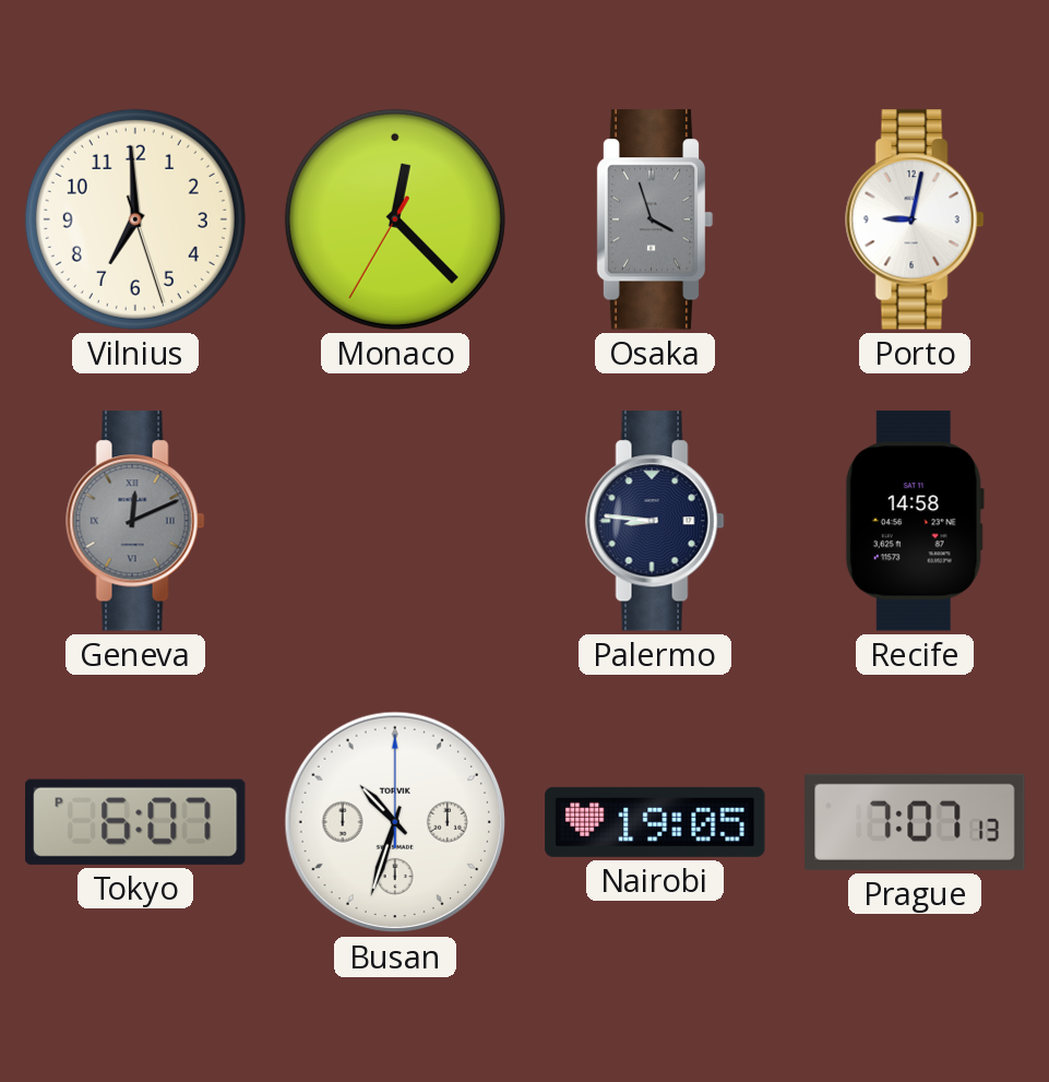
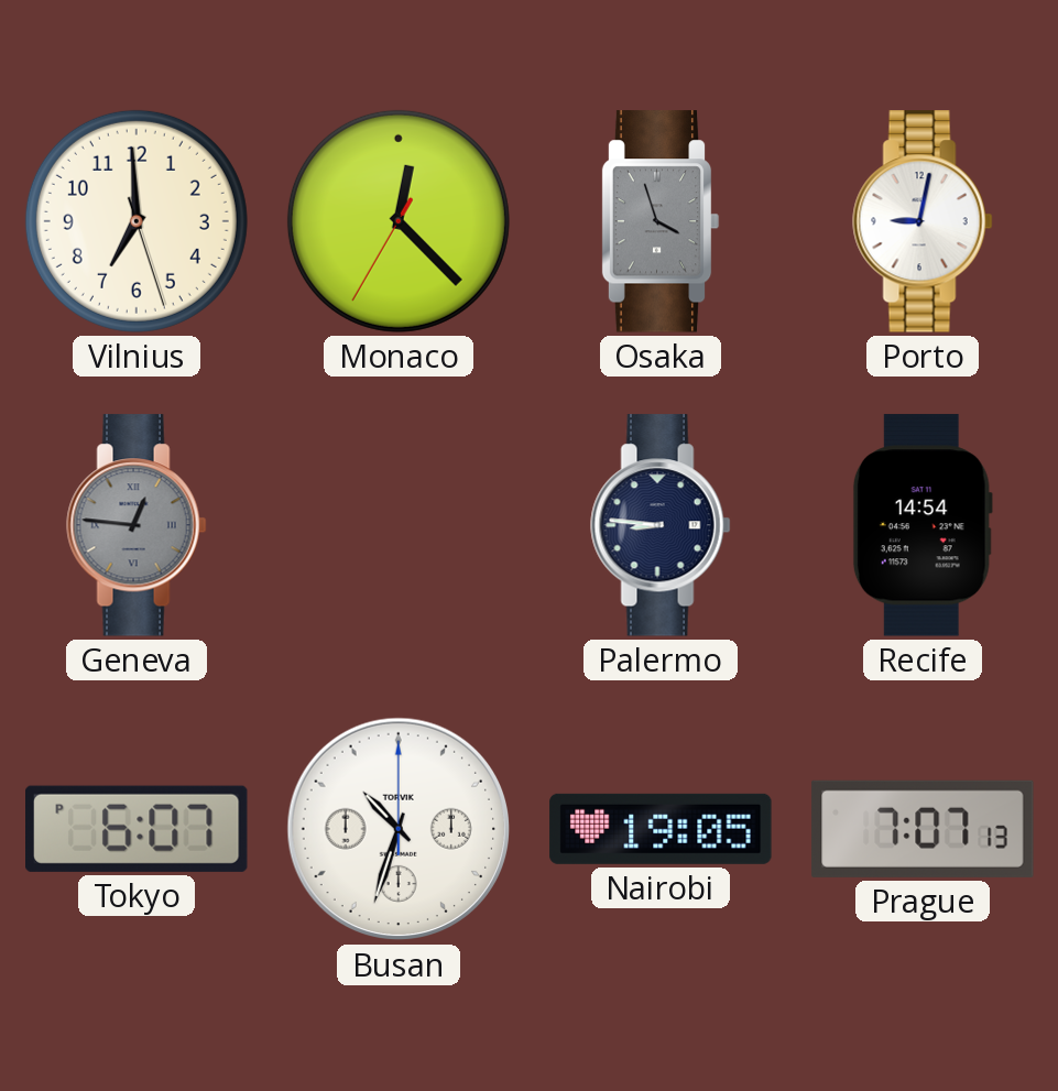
Geneva: 12:11 -> 12:46 (137, 525)
Recife: 14:58 -> 14:54 (923, 525)
